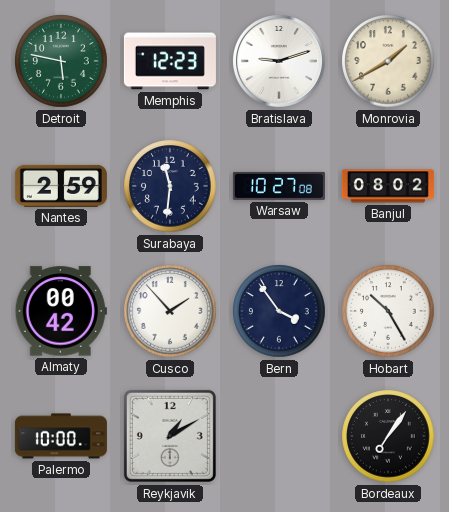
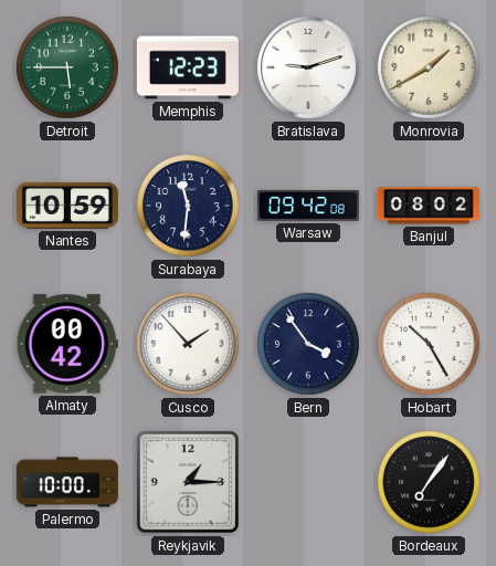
Detroit: 5:47 -> 5:45 (67, 67)
Nantes: 2:59 -> 10:59 (67, 206)
Warsaw: 10:27 -> 09:42 (308, 206)
Reykjavik: 1:10 -> 1:15 (188, 482)
